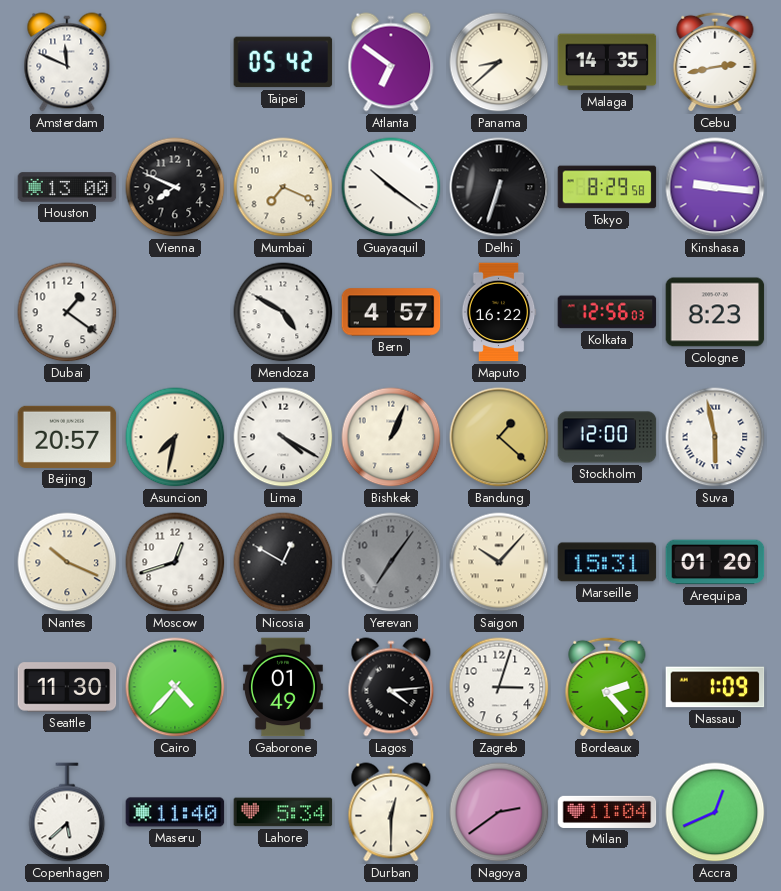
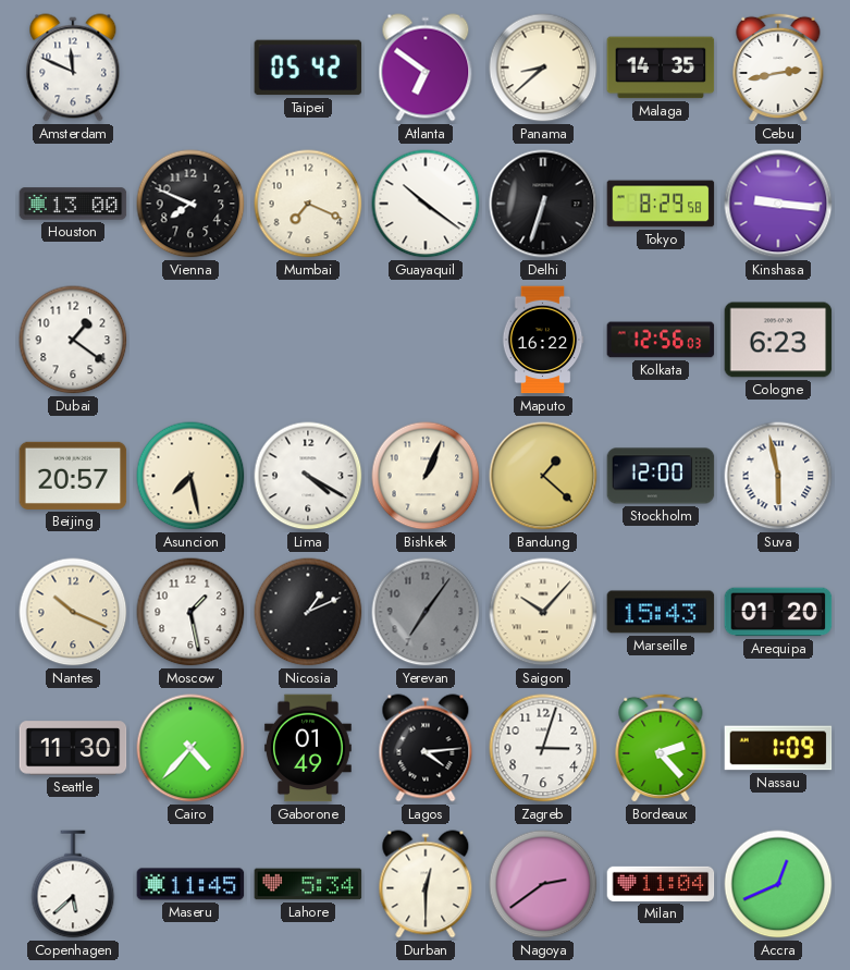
Mendoza: 4:50 -> none (283, 312)
Bern: 4:57 -> none (391, 312)
Cologne: 8:23 -> 6:23 (778, 340)
Asuncion: 7:32 -> 7:28 (190, 476)
Moscow: 12:42 -> 1:28 (190, 612)
Nicosia: 12:50 -> 1:11 (308, 612)
Marseille: 15:31 -> 15:43 (661, 612)
Maseru: 11:40 -> 11:45 (190, 884)
